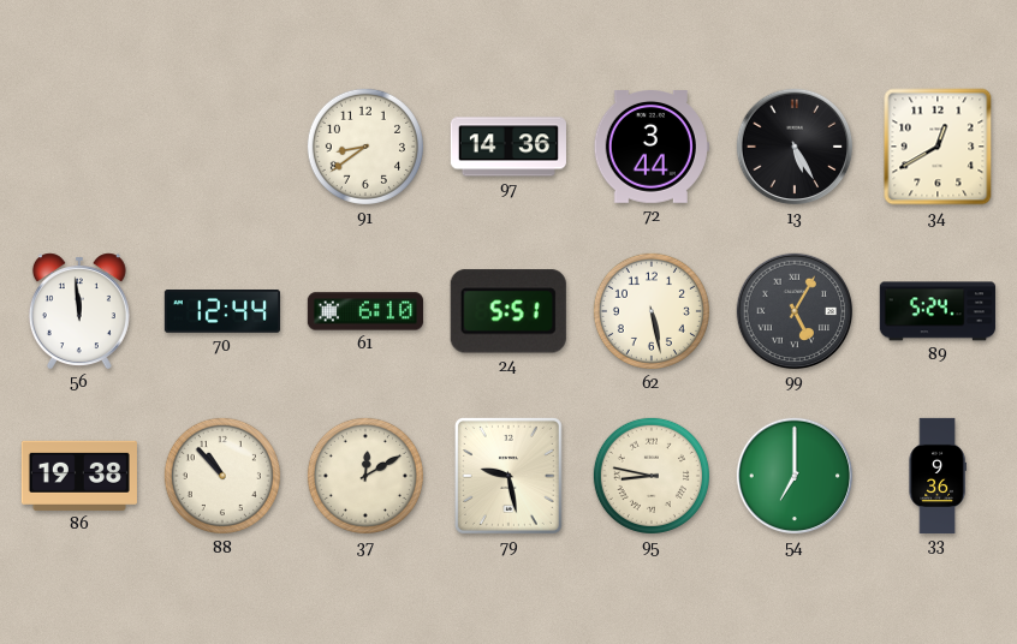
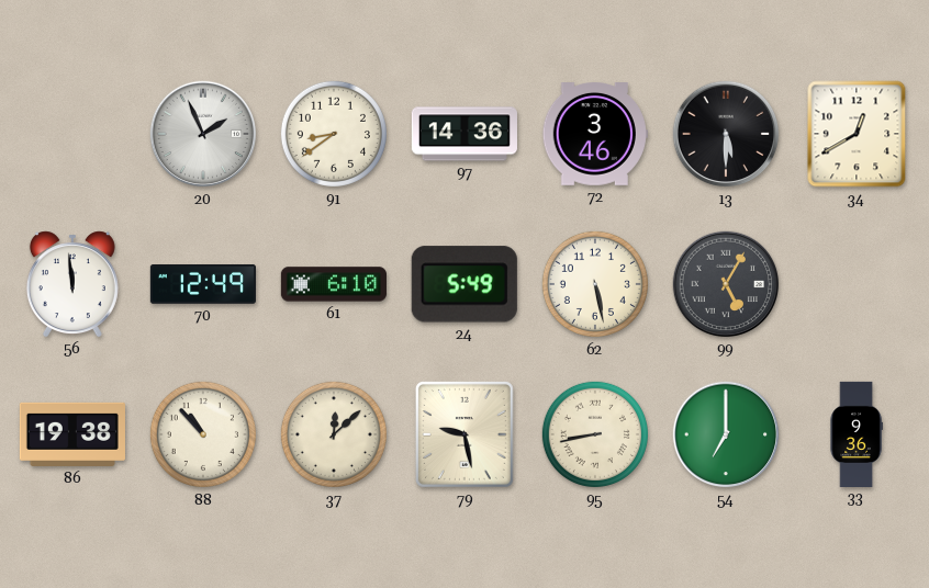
20: none -> 1:56 (203, 134)
72: 3:44 -> 3:46 (595, 135)
13: 5:25 -> 5:30 (726, 134)
70: 12:44 -> 12:49 (203, 285)
24: 5:51 -> 5:49 (465, 284)
89: 5:24 -> none (938, 311)
37: 12:10 -> 12:08 (334, 434)
95: 8:47 -> 8:43 (595, 434)
